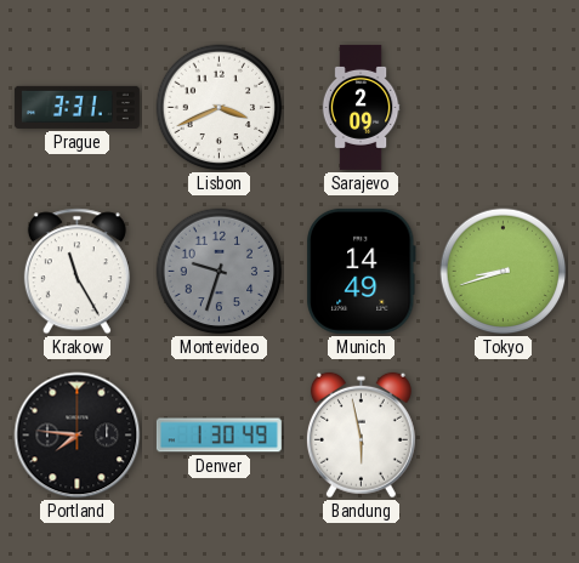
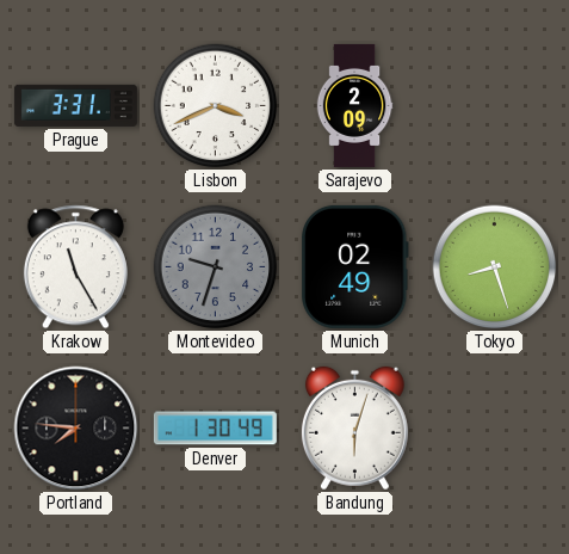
Munich: 14:49 -> 02:49 (354, 266)
Tokyo: 8:42 -> 8:27 (495, 267)
Bandung: 5:58 -> 6:03 (354, 429)
